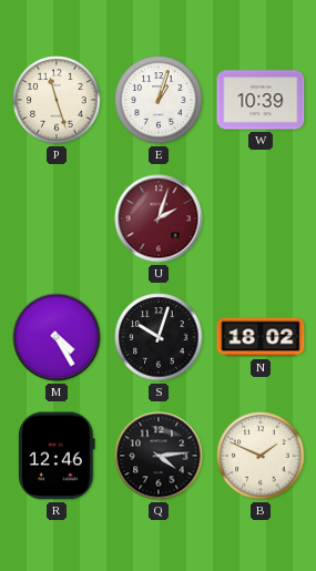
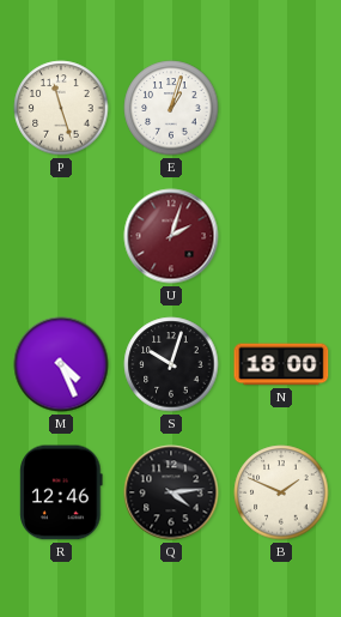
W: 10:39 -> none (261, 100)
M: 4:25 -> 4:26 (61, 364)
N: 18:02 -> 18:00 (281, 364)
